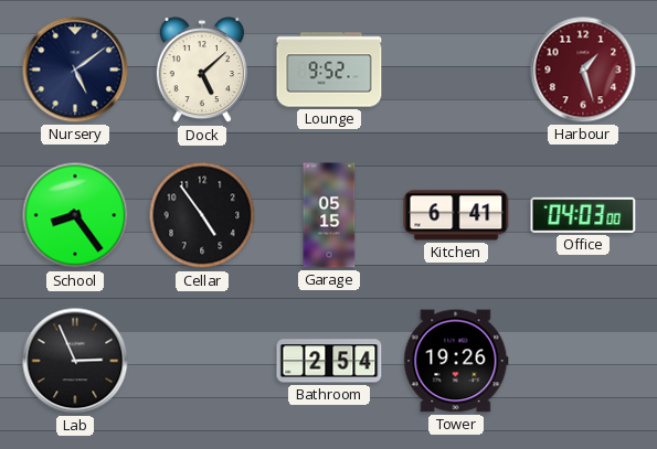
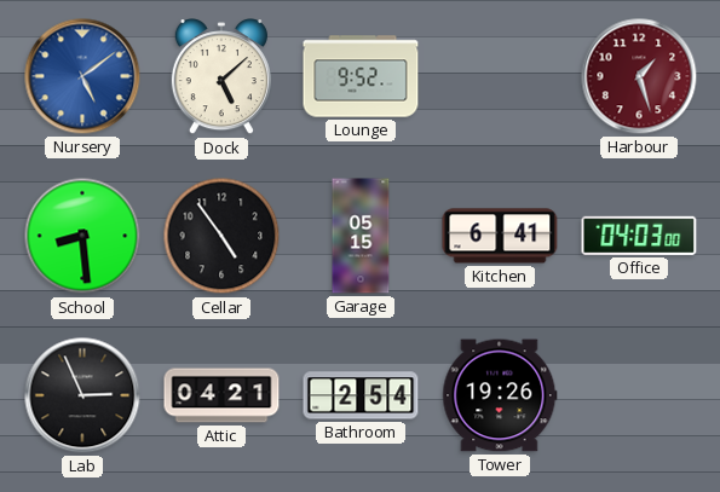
Nursery dial: navy -> blue (82, 76)
School: 8:24 -> 8:29 (82, 236)
Attic: none -> 04:21 (221, 395)
